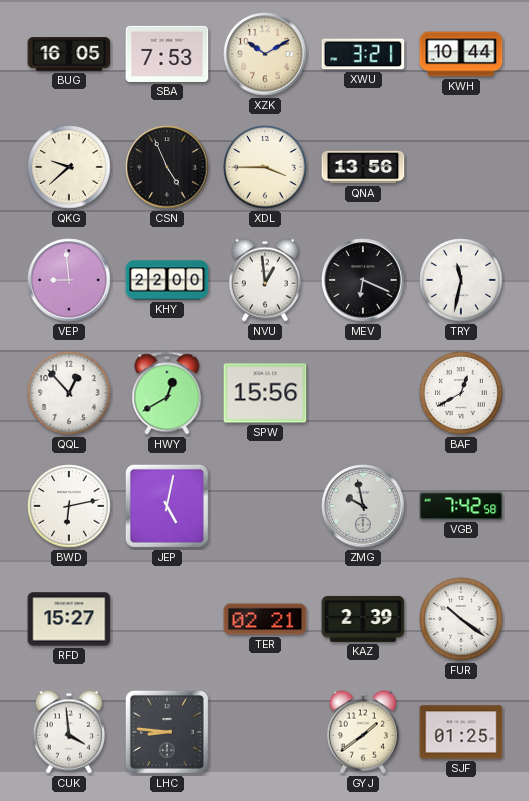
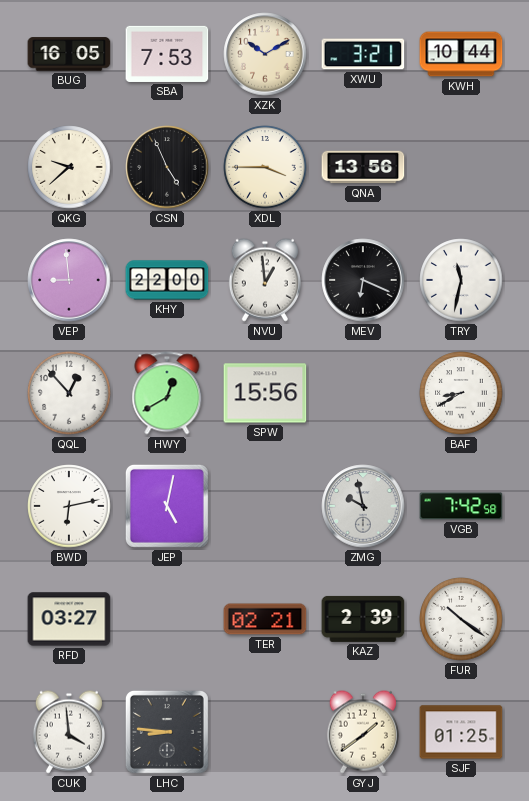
BAF: 12:40 -> 8:40 (461, 393)
RFD: 15:27 -> 03:27 (69, 619)
